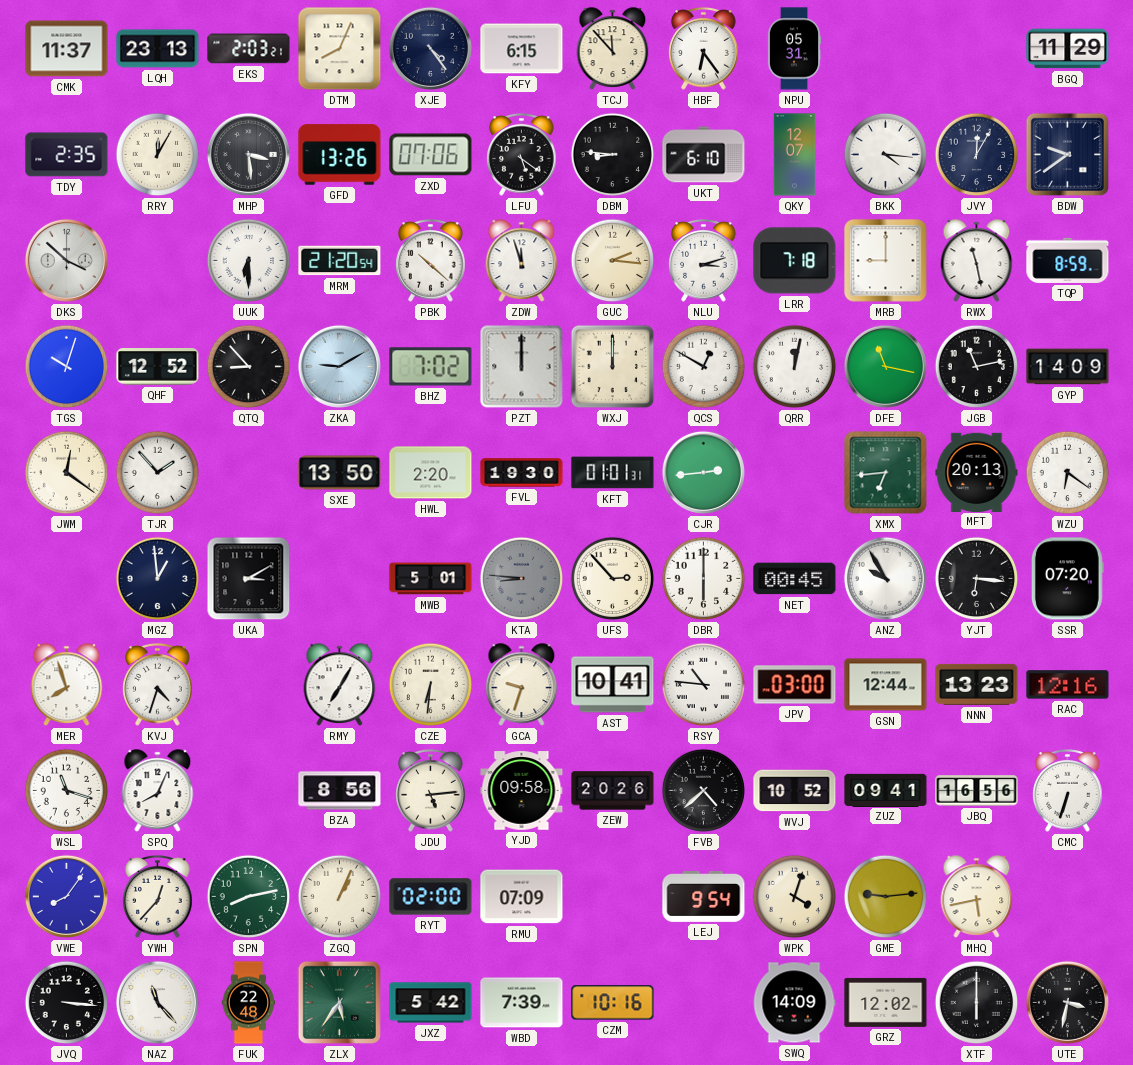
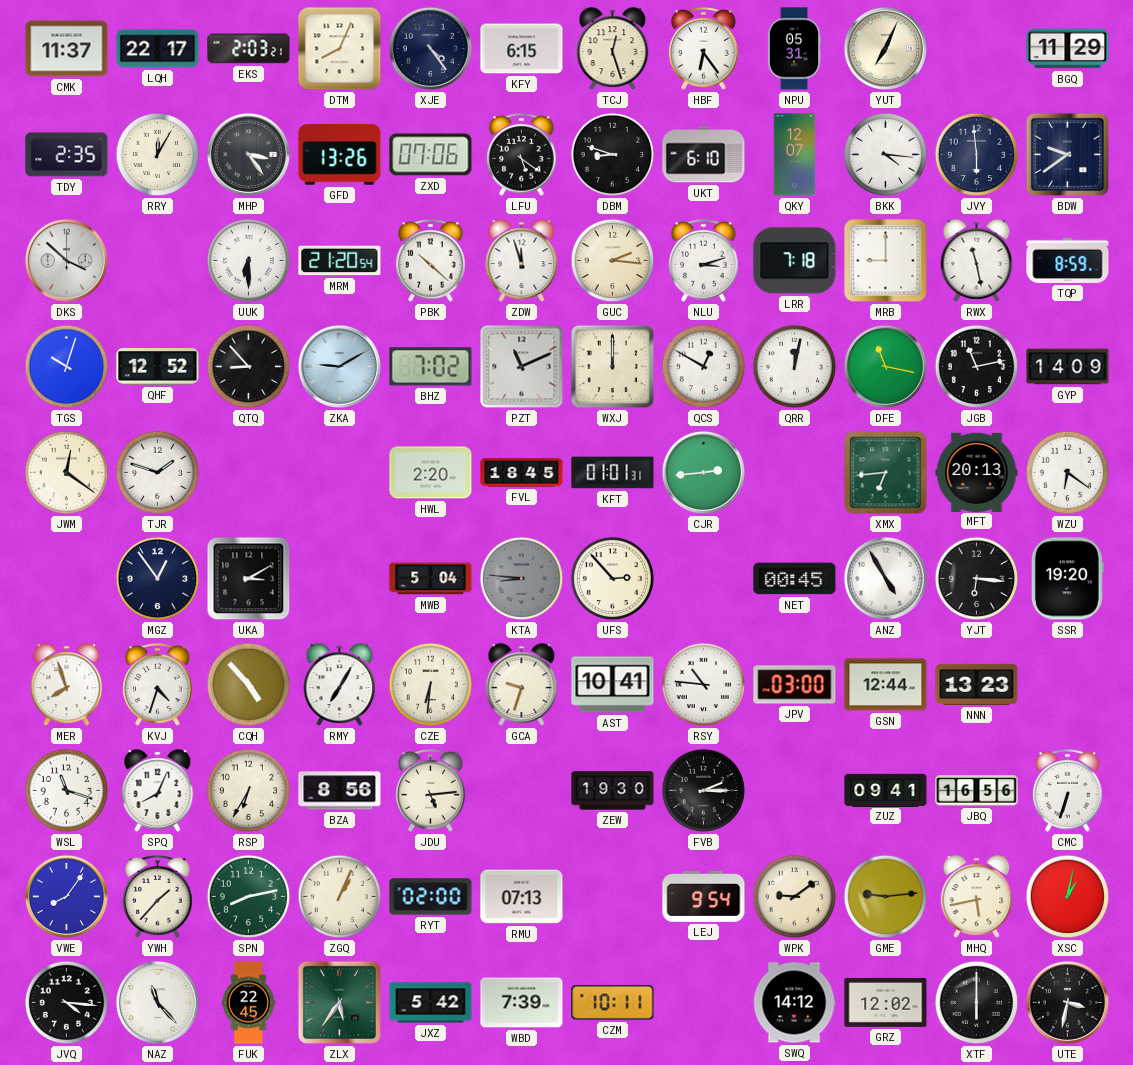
LQH: 23:13 -> 22:17 (158, 49)
TCJ: 11:53 -> 12:27 (613, 49)
YUT: none -> 7:04 (885, 48)
MHP: 3:29 -> 3:24 (248, 154)
DBM: 8:46 -> 8:48 (613, 155)
JVY: 12:05 -> 5:59 (977, 155)
PZT: 12:00 -> 11:11 (522, 367)
TJR: 1:53 -> 1:48 (158, 473)
SXE: 13:50 -> none (340, 473)
FVL: 19:30 -> 18:45 (522, 473)
MGZ: 12:59 -> 12:54 (158, 579)
MWB: 5:01 -> 5:04 (431, 579)
DBR: 6:00 -> none (704, 579)
ANZ: 9:55 -> 4:55 (885, 578)
SSR: 07:20 -> 19:20 (1067, 579)
CQH: none -> 4:53 (249, 685)
RAC: 12:16 -> none (1068, 685)
RSP: none -> 6:35 (249, 791)
YJD: 09:58 -> none (522, 791)
ZEW: 20:26 -> 19:30 (613, 791)
FVB: 4:38 -> 2:15 (704, 791)
WVJ: 10:52 -> none (795, 791)
YWH: 12:37 -> 1:37 (158, 897)
RMU: 07:09 -> 07:13 (522, 897)
WPK: 4:03 -> 9:09 (795, 897)
XSC: none -> 1:02 (1068, 897)
JVQ: 3:16 -> 4:16 (67, 1003)
FUK: 22:48 -> 22:45 (249, 1003)
CZM: 10:16 -> 10:11 (613, 1003)
SWQ: 14:09 -> 14:12 (794, 1003)
